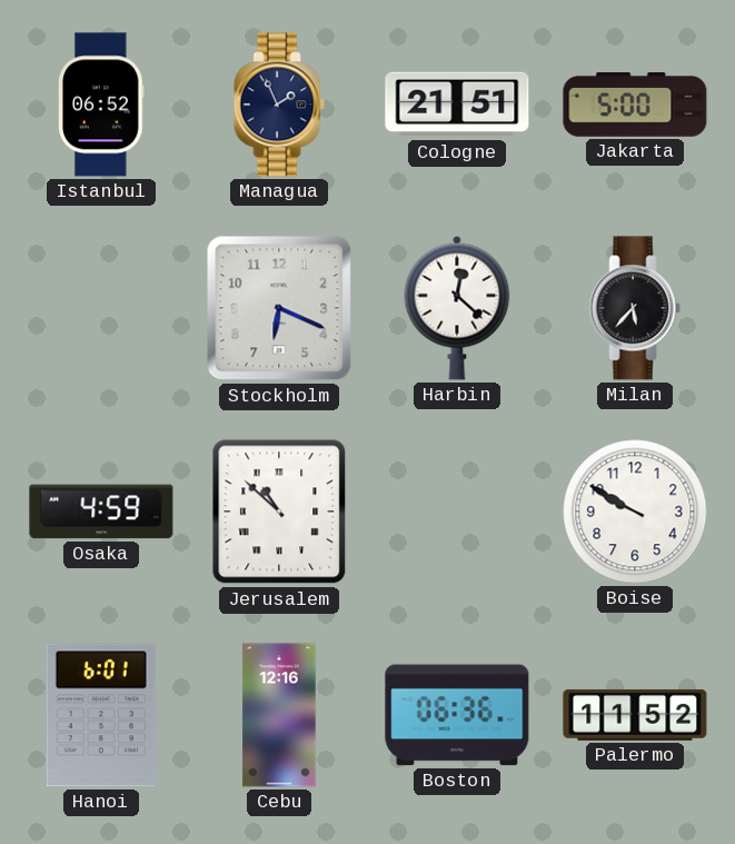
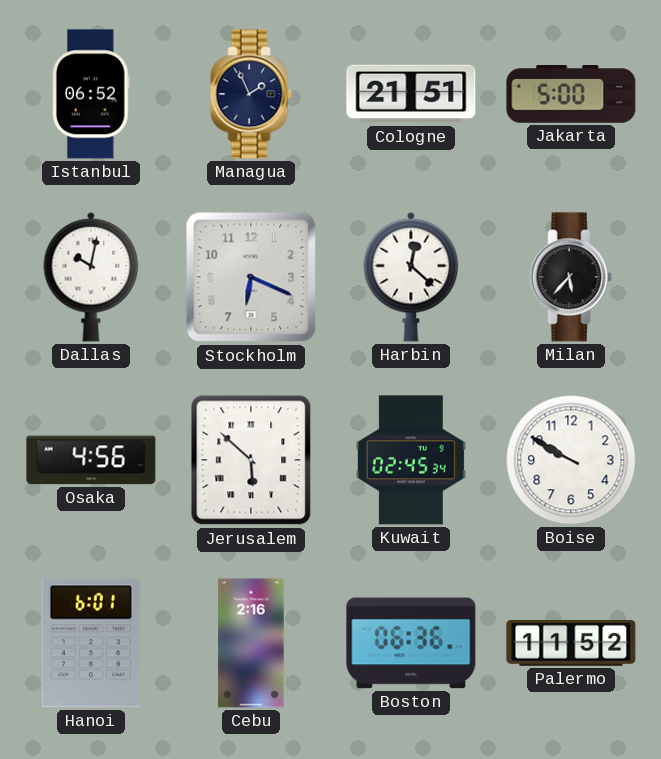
Dallas: none -> 10:02 (91, 277)
Osaka: 4:59 -> 4:56 (91, 460)
Jerusalem: 10:52 -> 5:52 (251, 460)
Kuwait: none -> 02:45 (411, 460)
Cebu: 12:16 -> 2:16 (251, 643)
